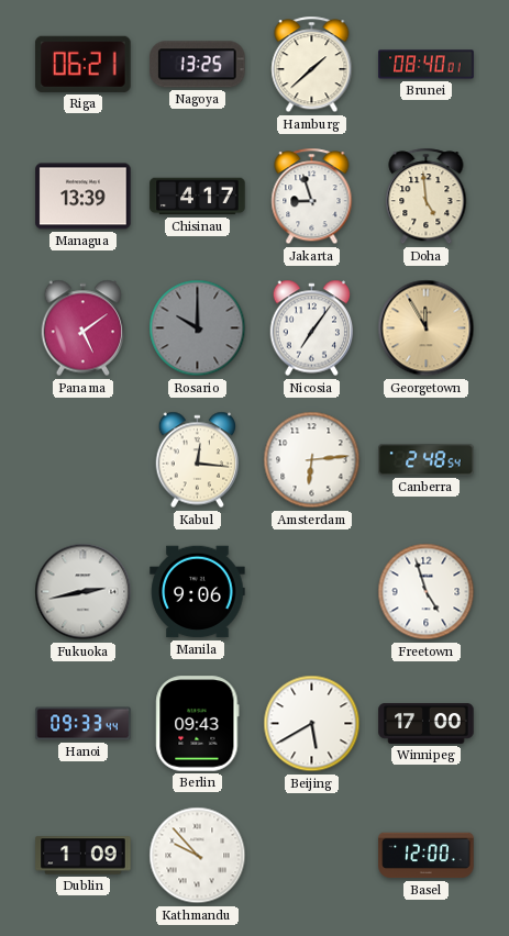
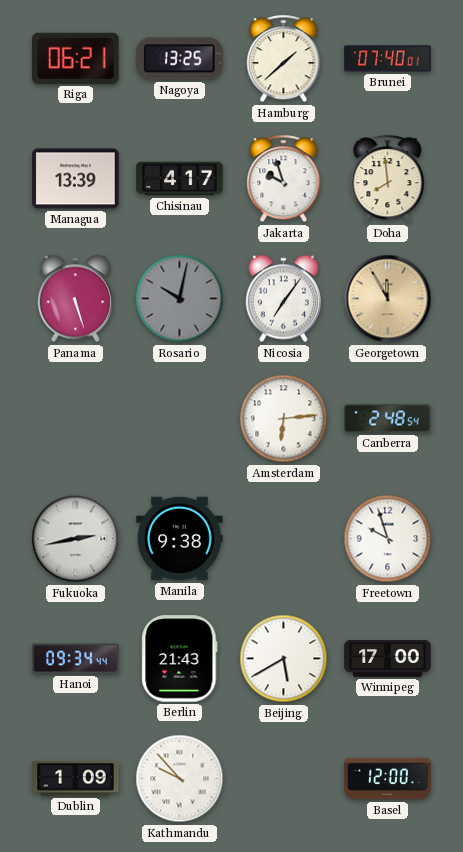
Brunei: 08:40 -> 07:40 (388, 59)
Jakarta: 8:57 -> 9:57 (284, 179)
Doha: 4:59 -> 7:59 (388, 179)
Panama: 5:09 -> 5:27 (76, 299)
Rosario: 10:00 -> 10:02 (180, 299)
Kabul: 12:16 -> none (198, 460)
Manila: 9:06 -> 9:38 (180, 539)
Freetown: 4:57 -> 9:57 (388, 539)
Hanoi: 09:33 -> 09:34 (76, 659)
Berlin: 09:43 -> 21:43 (180, 659)
